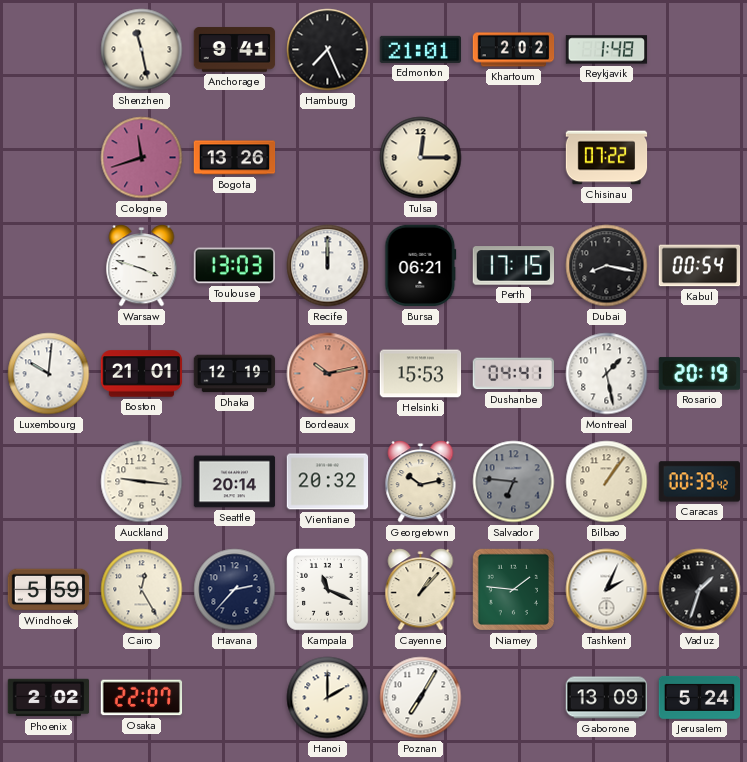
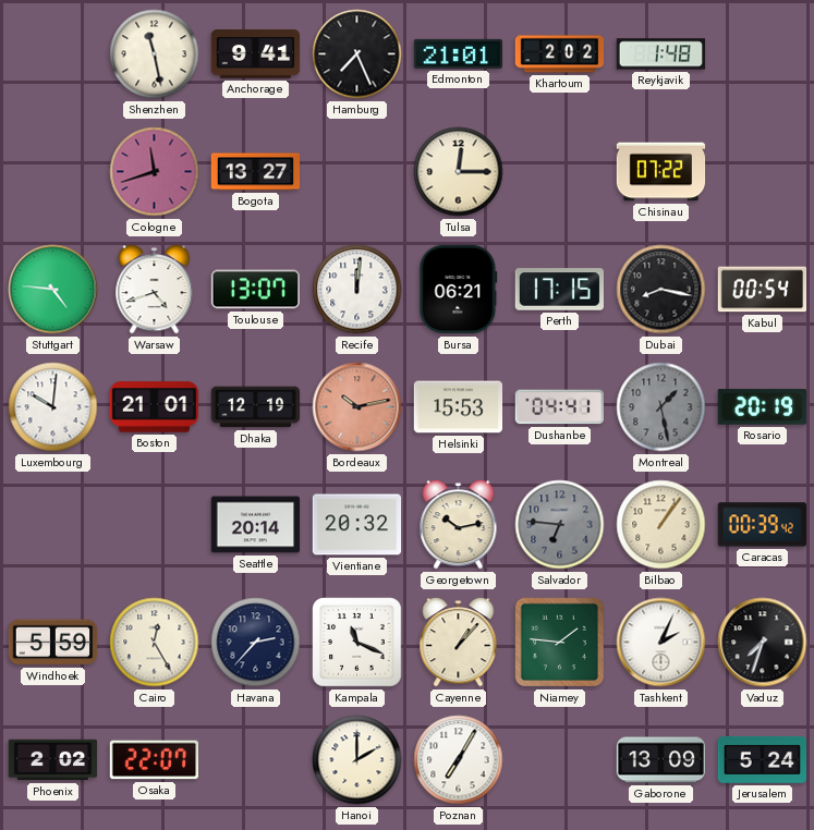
Bogota: 13:26 -> 13:27 (256, 172)
Stuttgart: none -> 4:46 (53, 290)
Warsaw: 3:48 -> 4:42 (155, 290)
Toulouse: 13:03 -> 13:07 (255, 290)
Recife: 12:00 -> 12:01 (357, 290)
Montreal dial: white -> grey (661, 407)
Auckland: 9:16 -> none (142, 482)
Vaduz: 1:33 -> 7:33 (763, 643)
